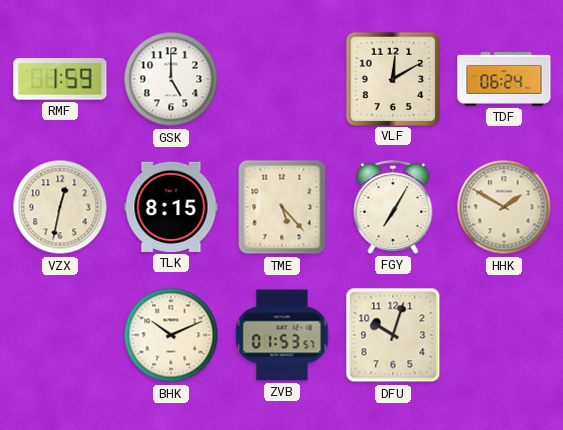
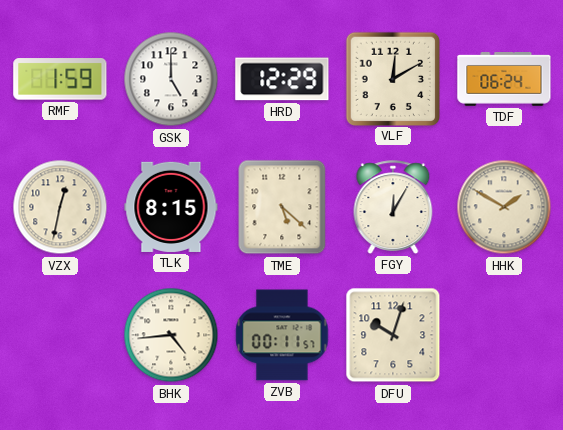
HRD: none -> 12:29 (282, 79)
TME: 5:23 -> 5:22 (282, 207)
FGY: 7:05 -> 12:05 (393, 207)
BHK: 10:11 -> 4:44 (171, 335)
ZVB: 01:53 -> 00:11 (282, 335)
